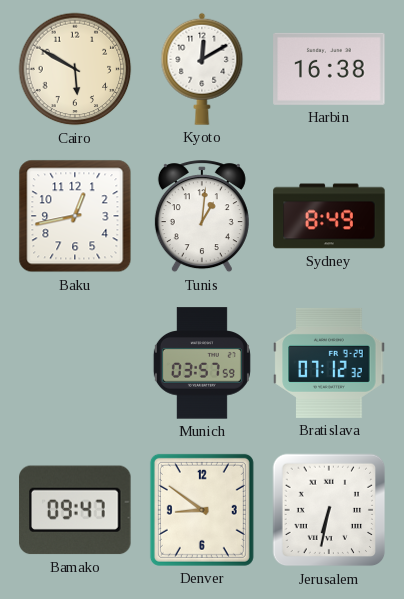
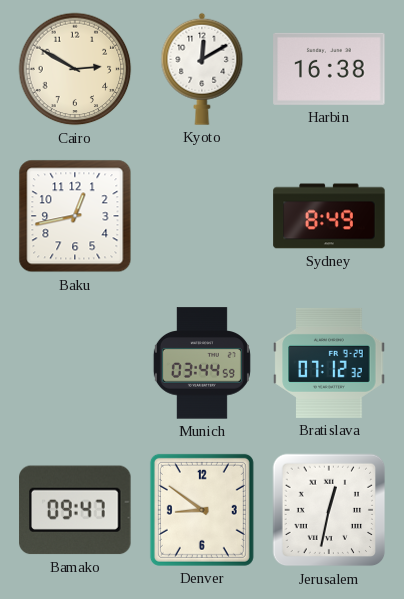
Cairo: 5:50 -> 2:50 (75, 69)
Tunis: 1:01 -> none (202, 217)
Munich: 03:57 -> 03:44 (202, 363)
Jerusalem: 6:32 -> 12:32 (329, 510)
